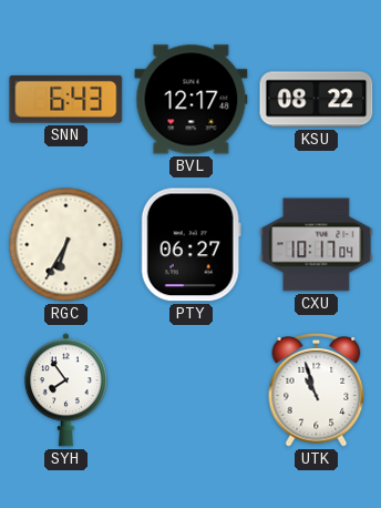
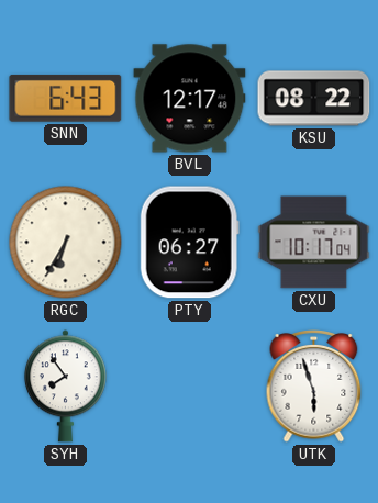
UTK: 10:57 -> 5:57 (314, 387)
